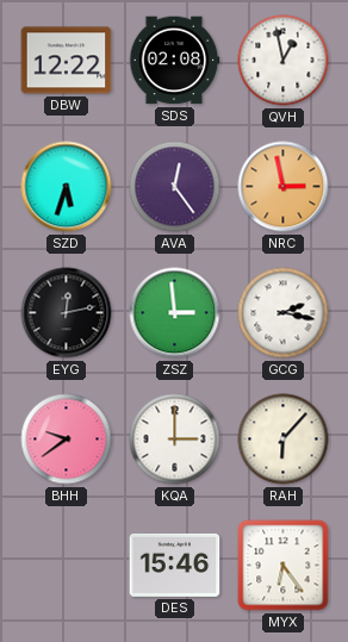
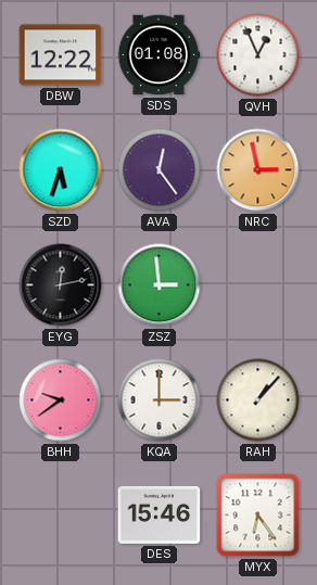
SDS: 02:08 -> 01:08 (158, 55)
QVH: 12:58 -> 12:56 (258, 55)
GCG: 2:17 -> none (284, 313)
RAH: 6:07 -> 1:07 (258, 400)
